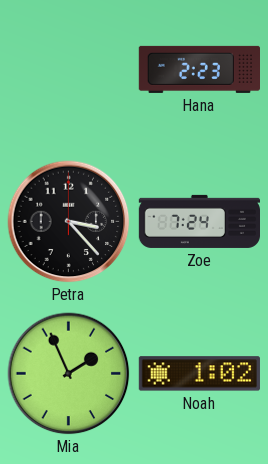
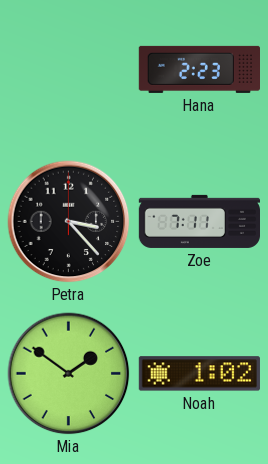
Zoe: 7:24 -> 7:11 (199, 221)
Mia: 1:56 -> 1:51 (69, 374)
